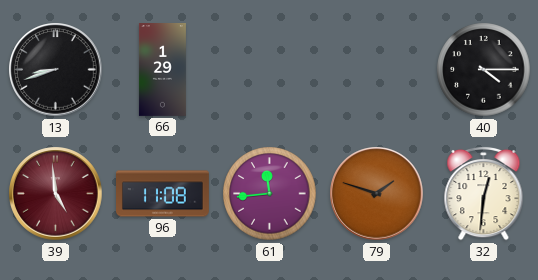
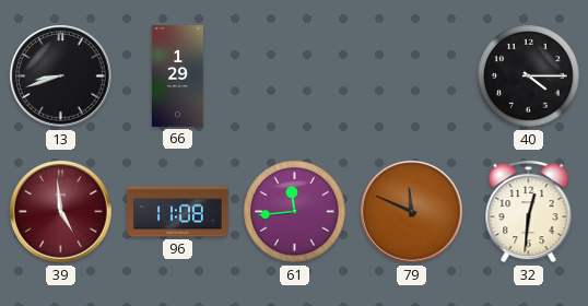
79: 1:48 -> 11:49 (412, 212)
